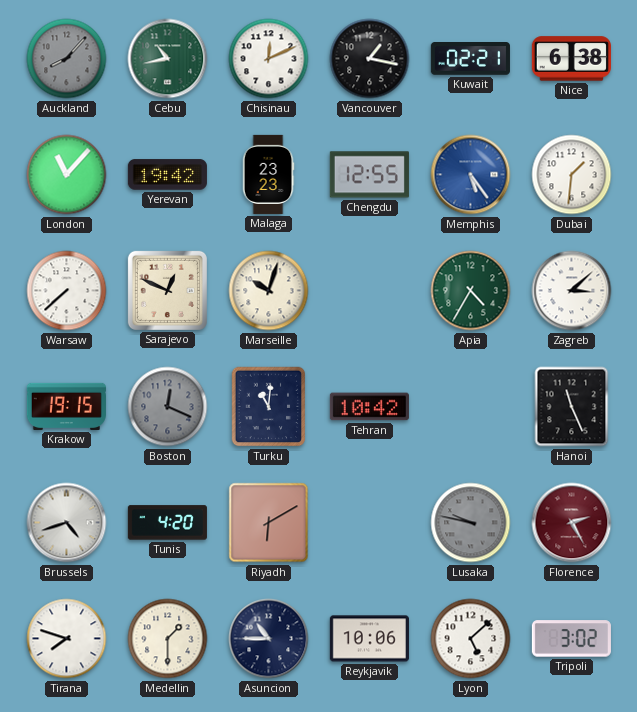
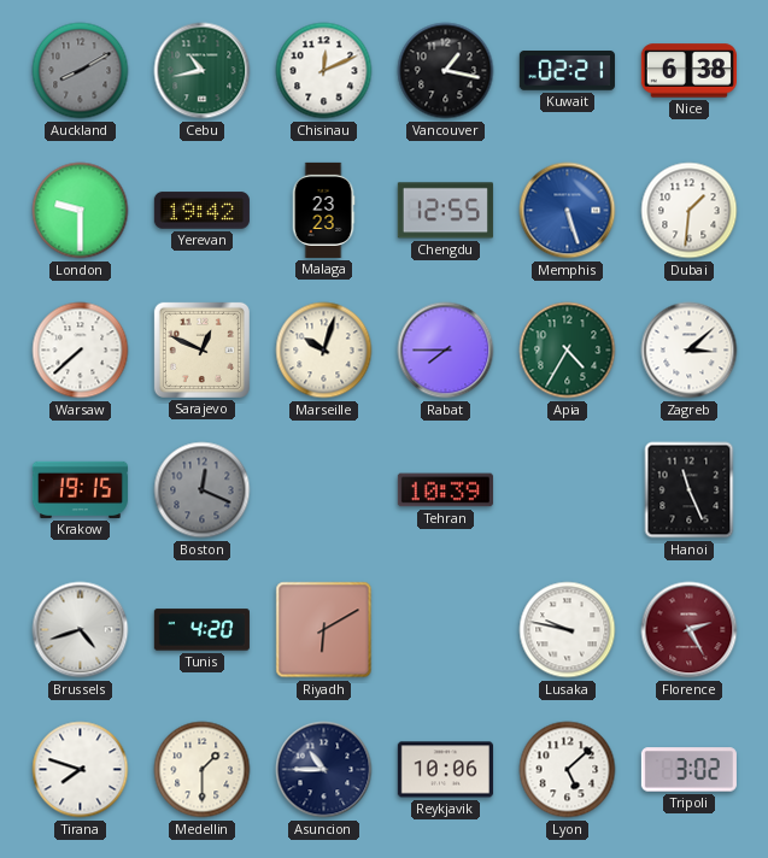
Auckland: 8:07 -> 8:10 (81, 71)
London: 11:07 -> 9:30 (81, 211)
Memphis: 5:24 -> 5:27 (568, 211)
Rabat: none -> 7:45 (446, 351)
Turku: 11:01 -> none (269, 407)
Tehran: 10:42 -> 10:39 (445, 490)
Lusaka dial: grey -> white (568, 630)
